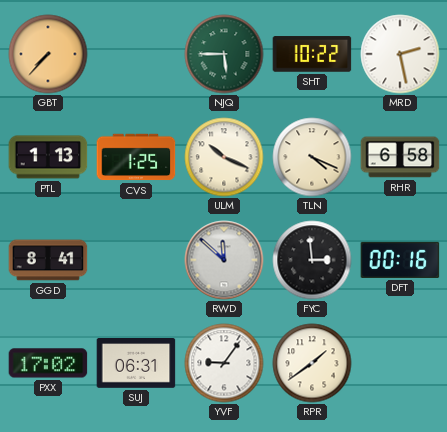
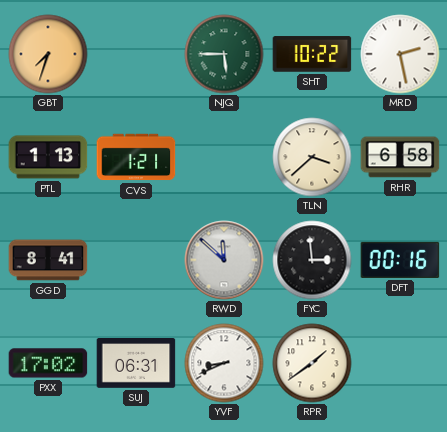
GBT: 7:37 -> 7:33 (48, 54)
CVS: 1:25 -> 1:21 (136, 157)
ULM: 10:19 -> none (224, 157)
TLN: 4:19 -> 3:38 (312, 157)
YVF: 9:06 -> 8:41 (224, 363)
